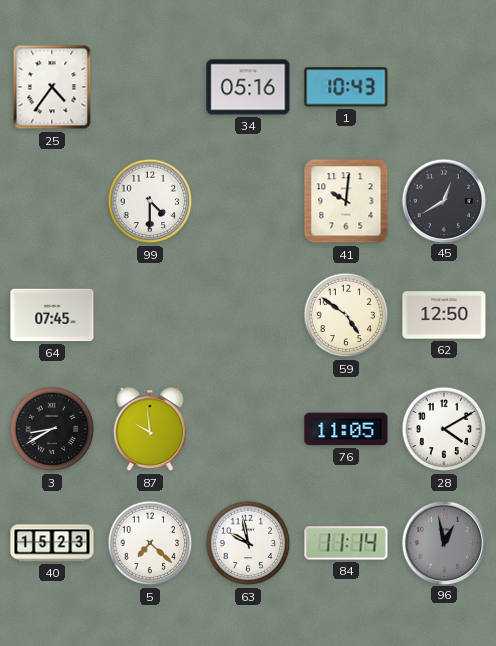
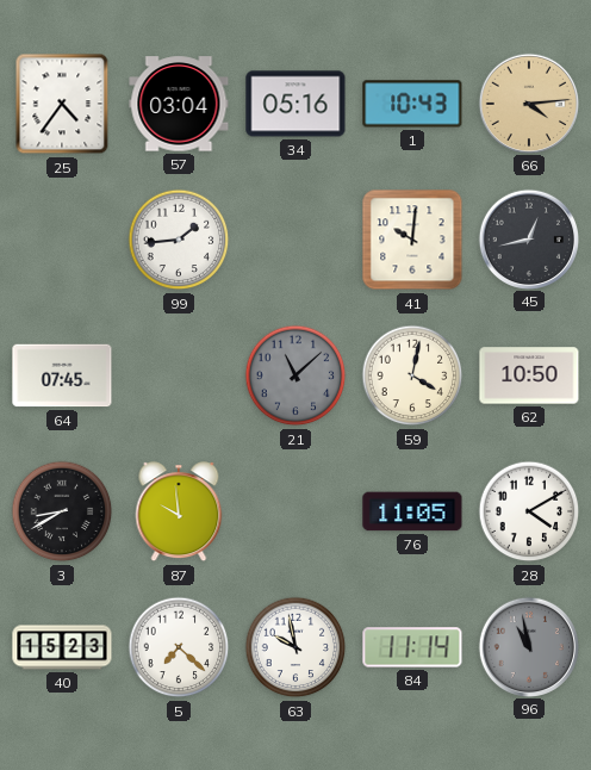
57: none -> 03:04 (179, 104)
66: none -> 4:14 (528, 103)
99: 4:30 -> 1:44 (179, 240)
45: 12:40 -> 12:43 (528, 238)
21: none -> 11:08 (295, 375)
59: 4:51 -> 4:02 (412, 375)
62: 12:50 -> 10:50 (529, 375)
96: 12:58 -> 10:58 (528, 646)
